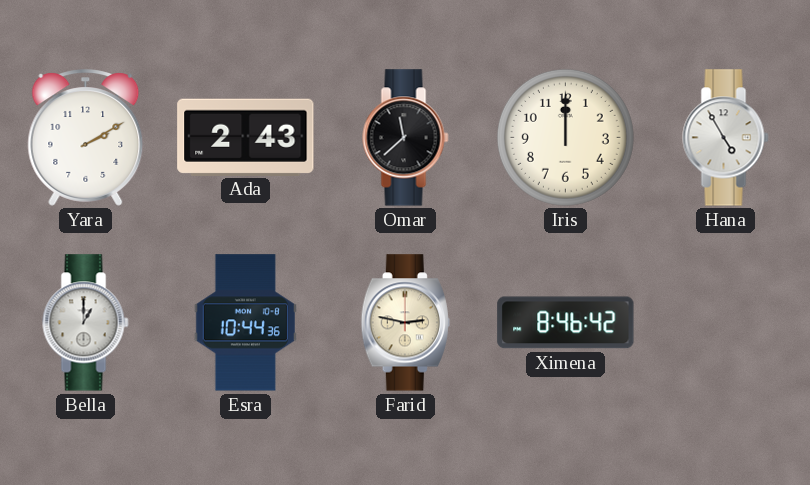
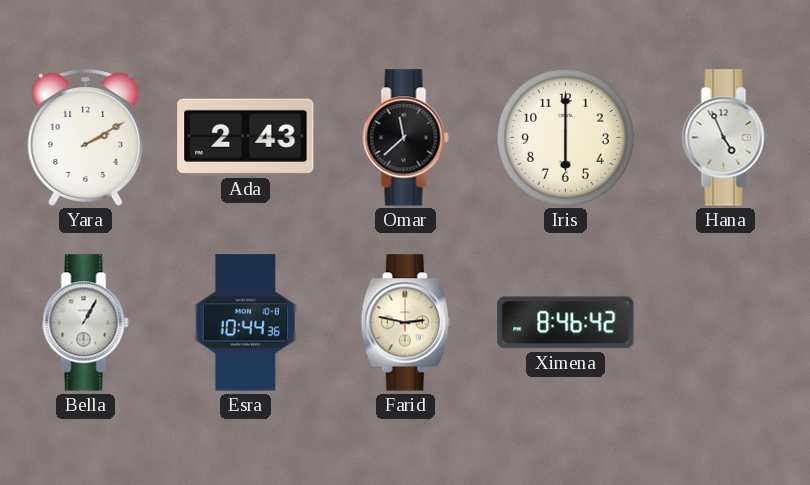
Iris: 12:00 -> 6:00 (565, 137)
Hana: 4:55 -> 4:56 (726, 138)
Bella: 1:00 -> 1:05 (86, 323)
